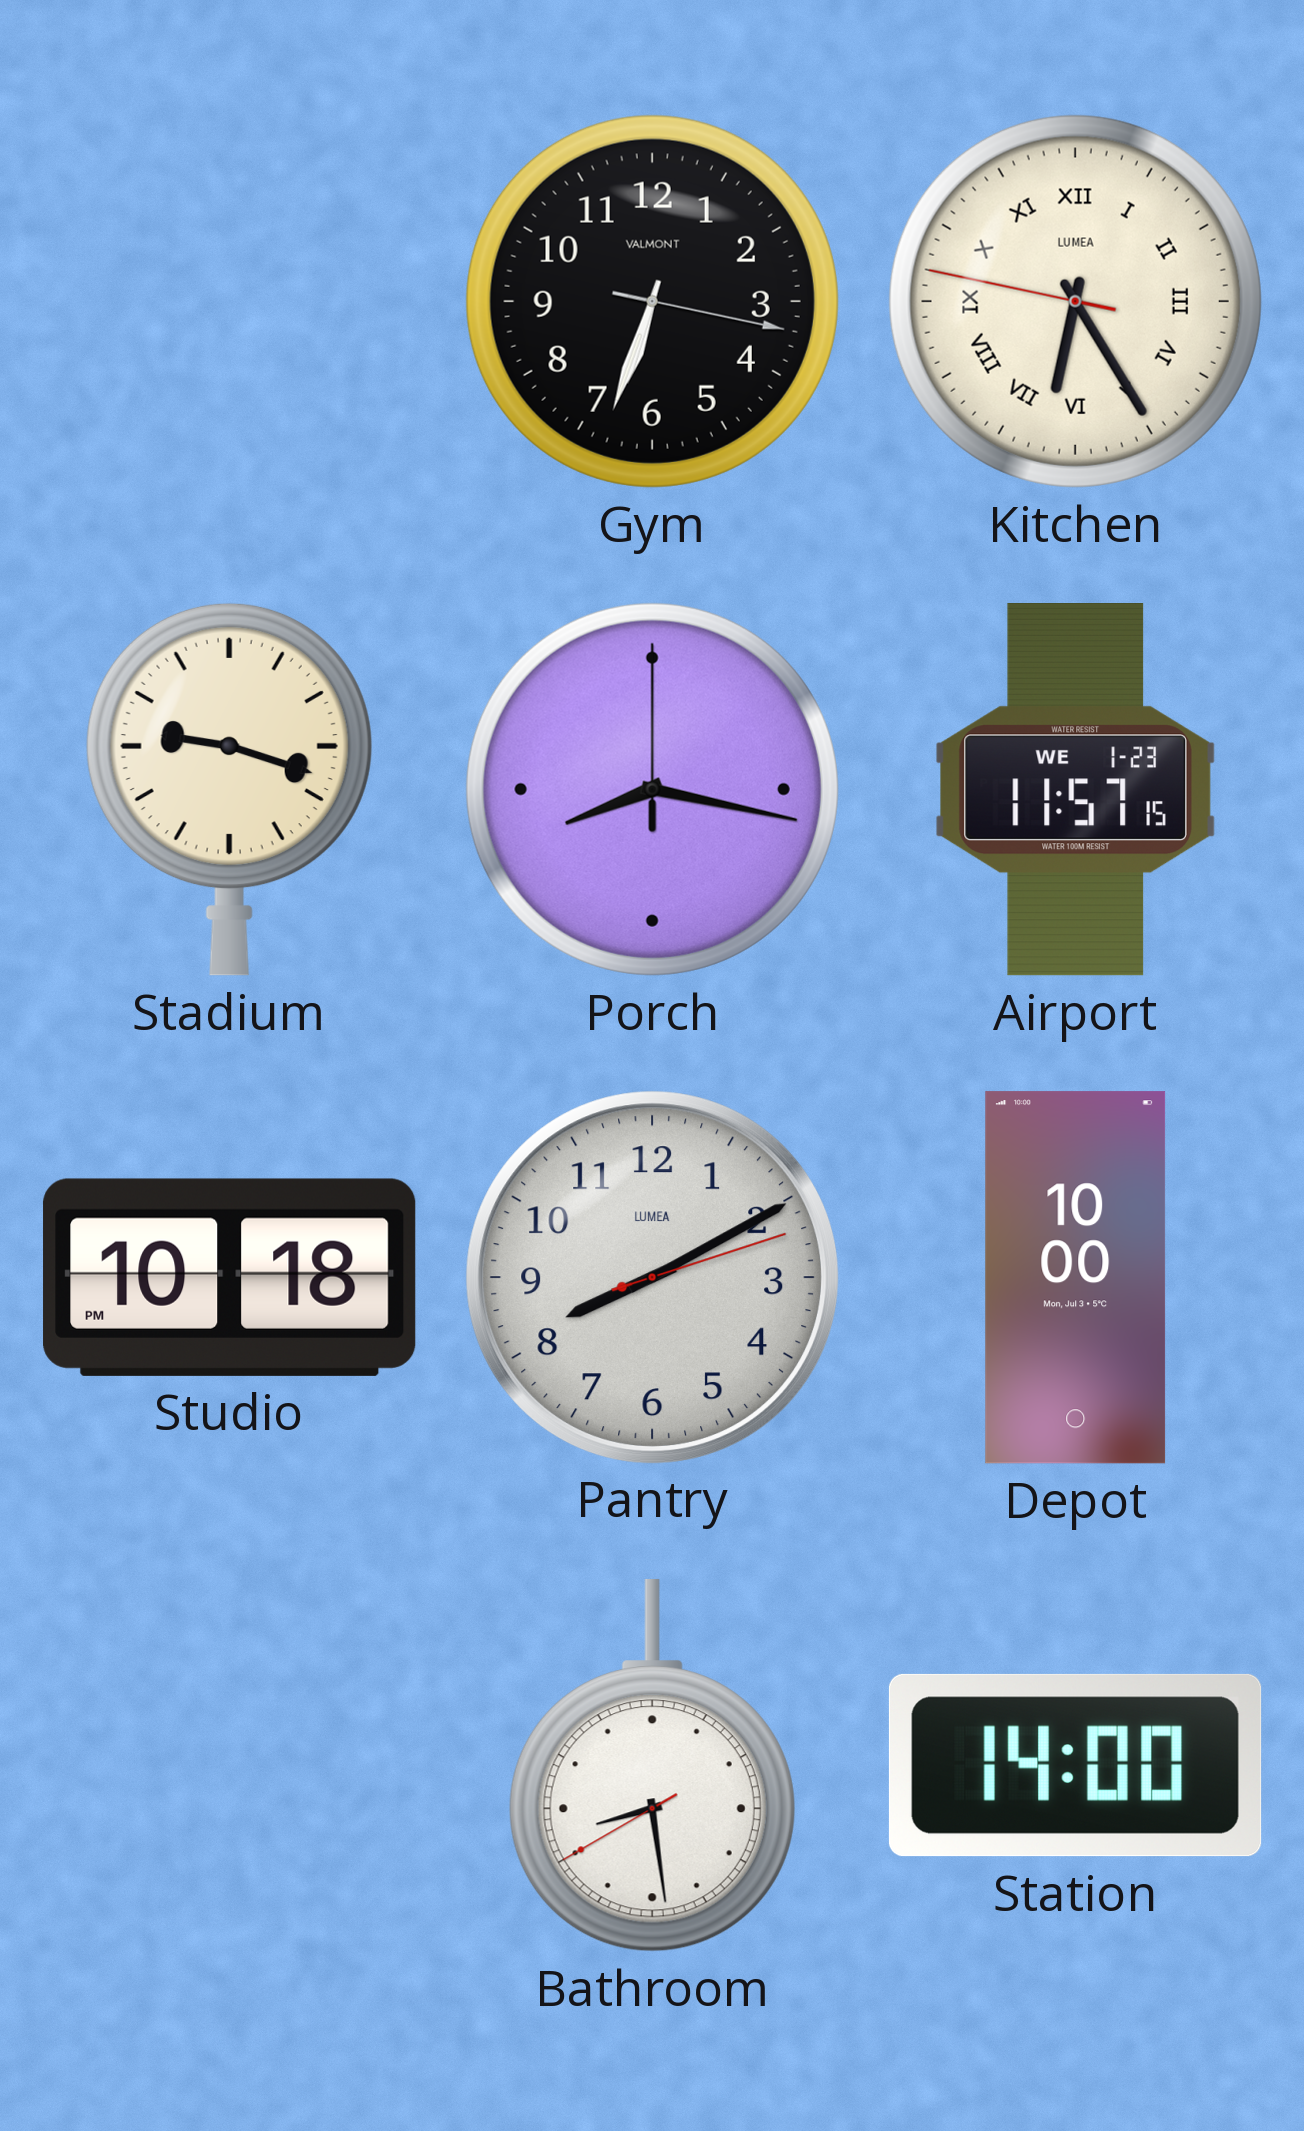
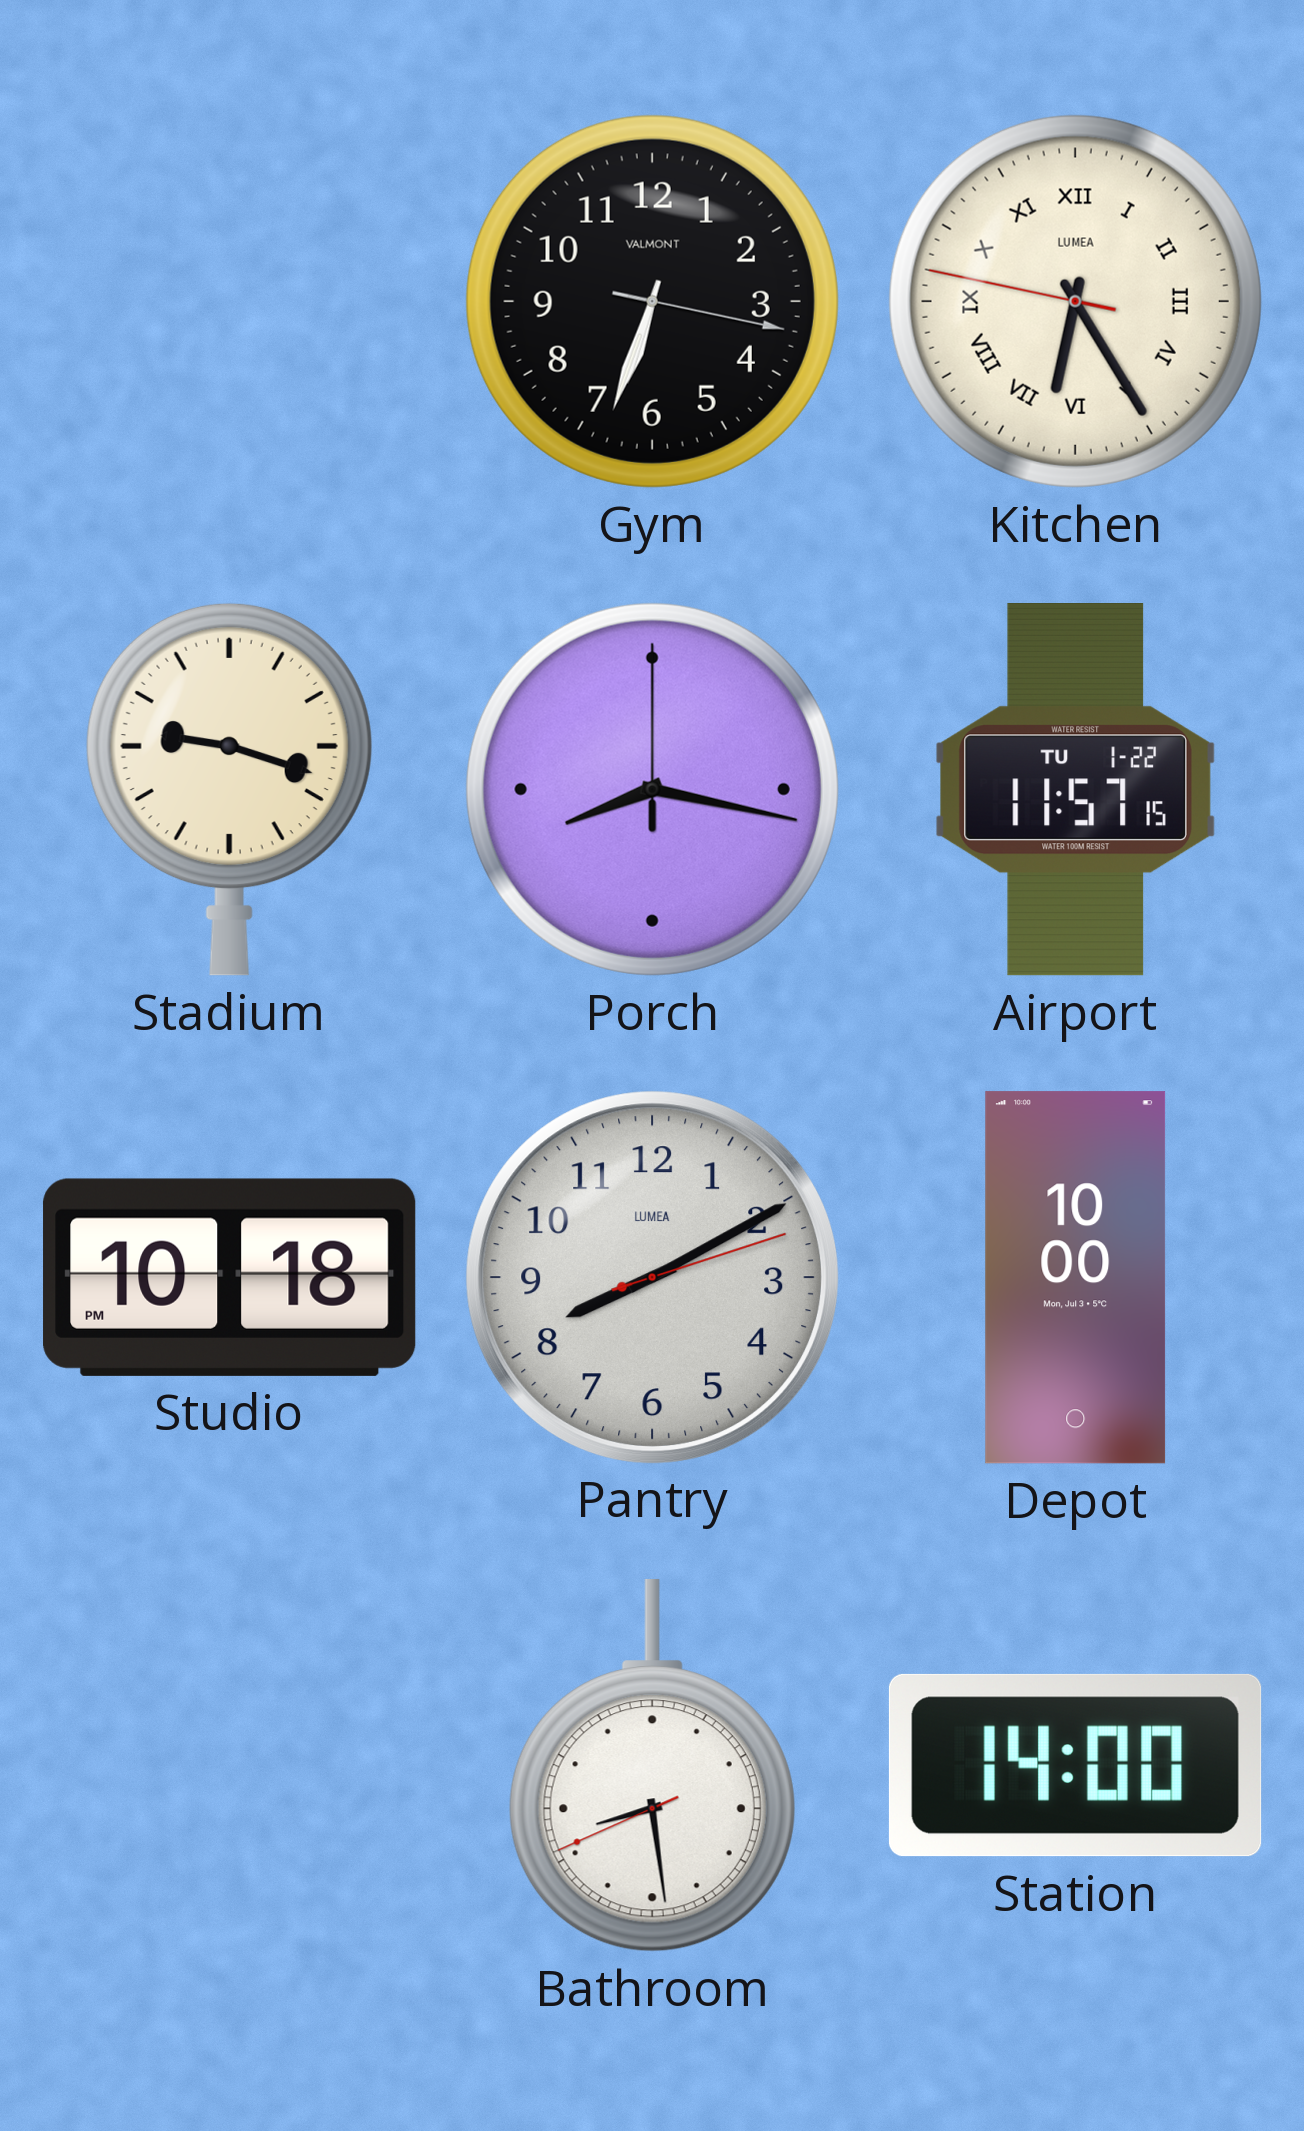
Airport date: WE 1-23 -> TU 1-22 (1075, 790)
Bathroom: 8:28:40 -> 8:28:41 (652, 1766)
